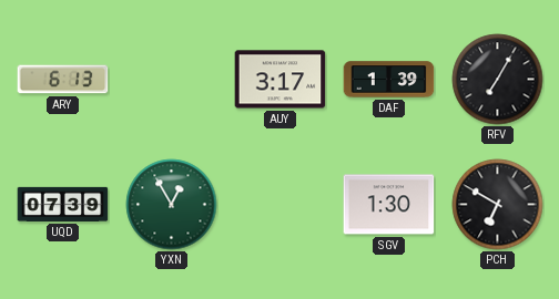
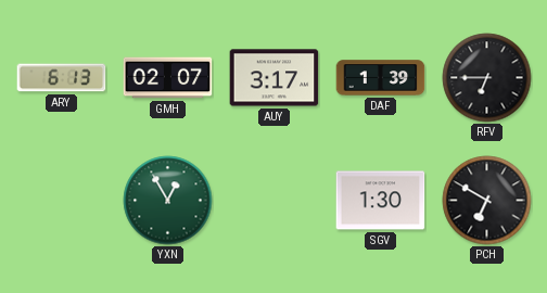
GMH: none -> 02:07 (168, 78)
RFV: 7:05 -> 6:45 (487, 78)
UQD: 07:39 -> none (63, 204)
